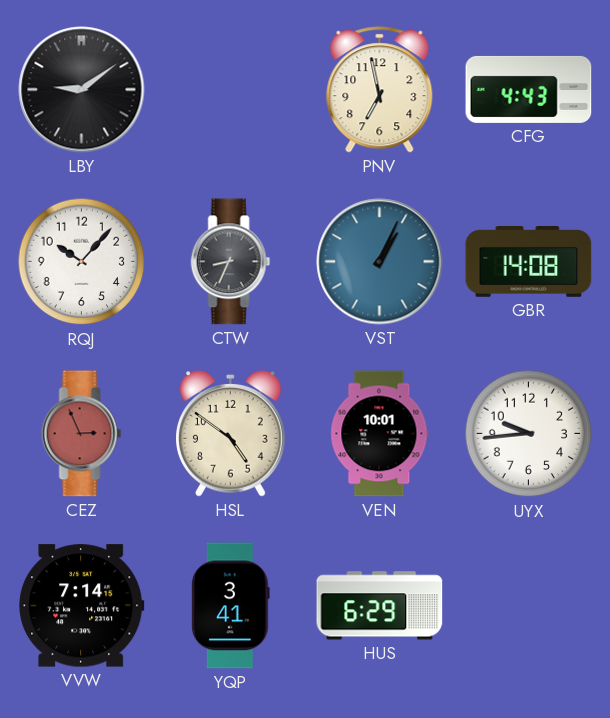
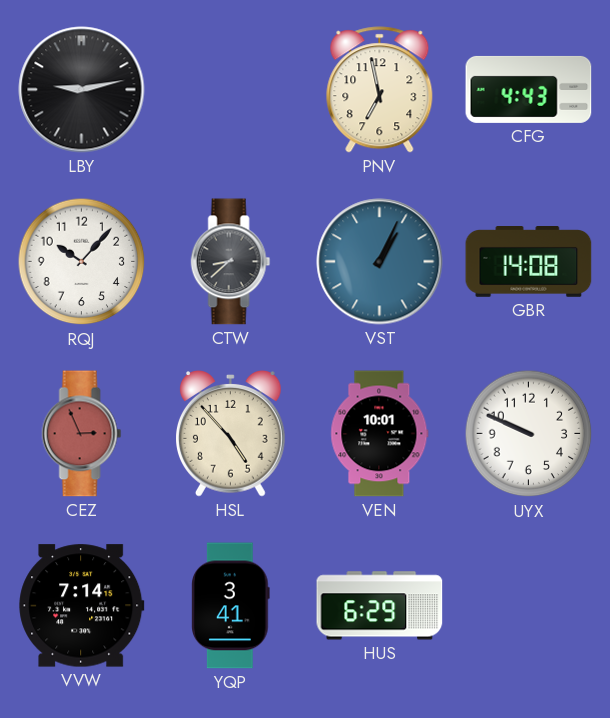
LBY: 9:09 -> 9:13 (82, 90)
CTW: 8:34 -> 8:38 (231, 262)
HSL: 4:51 -> 4:53 (231, 434)
UYX: 9:44 -> 9:49 (529, 434)
